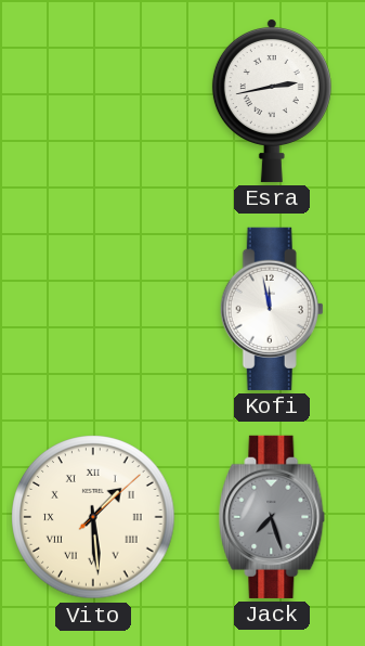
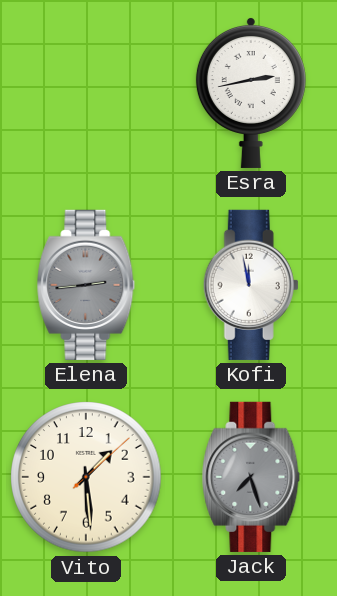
Elena: none -> 2:44 (86, 285)
Vito numerals: Roman -> Arabic (86, 477)
